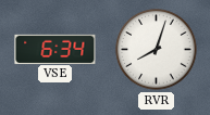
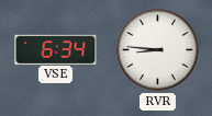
RVR: 8:03 -> 8:46 (158, 50)
